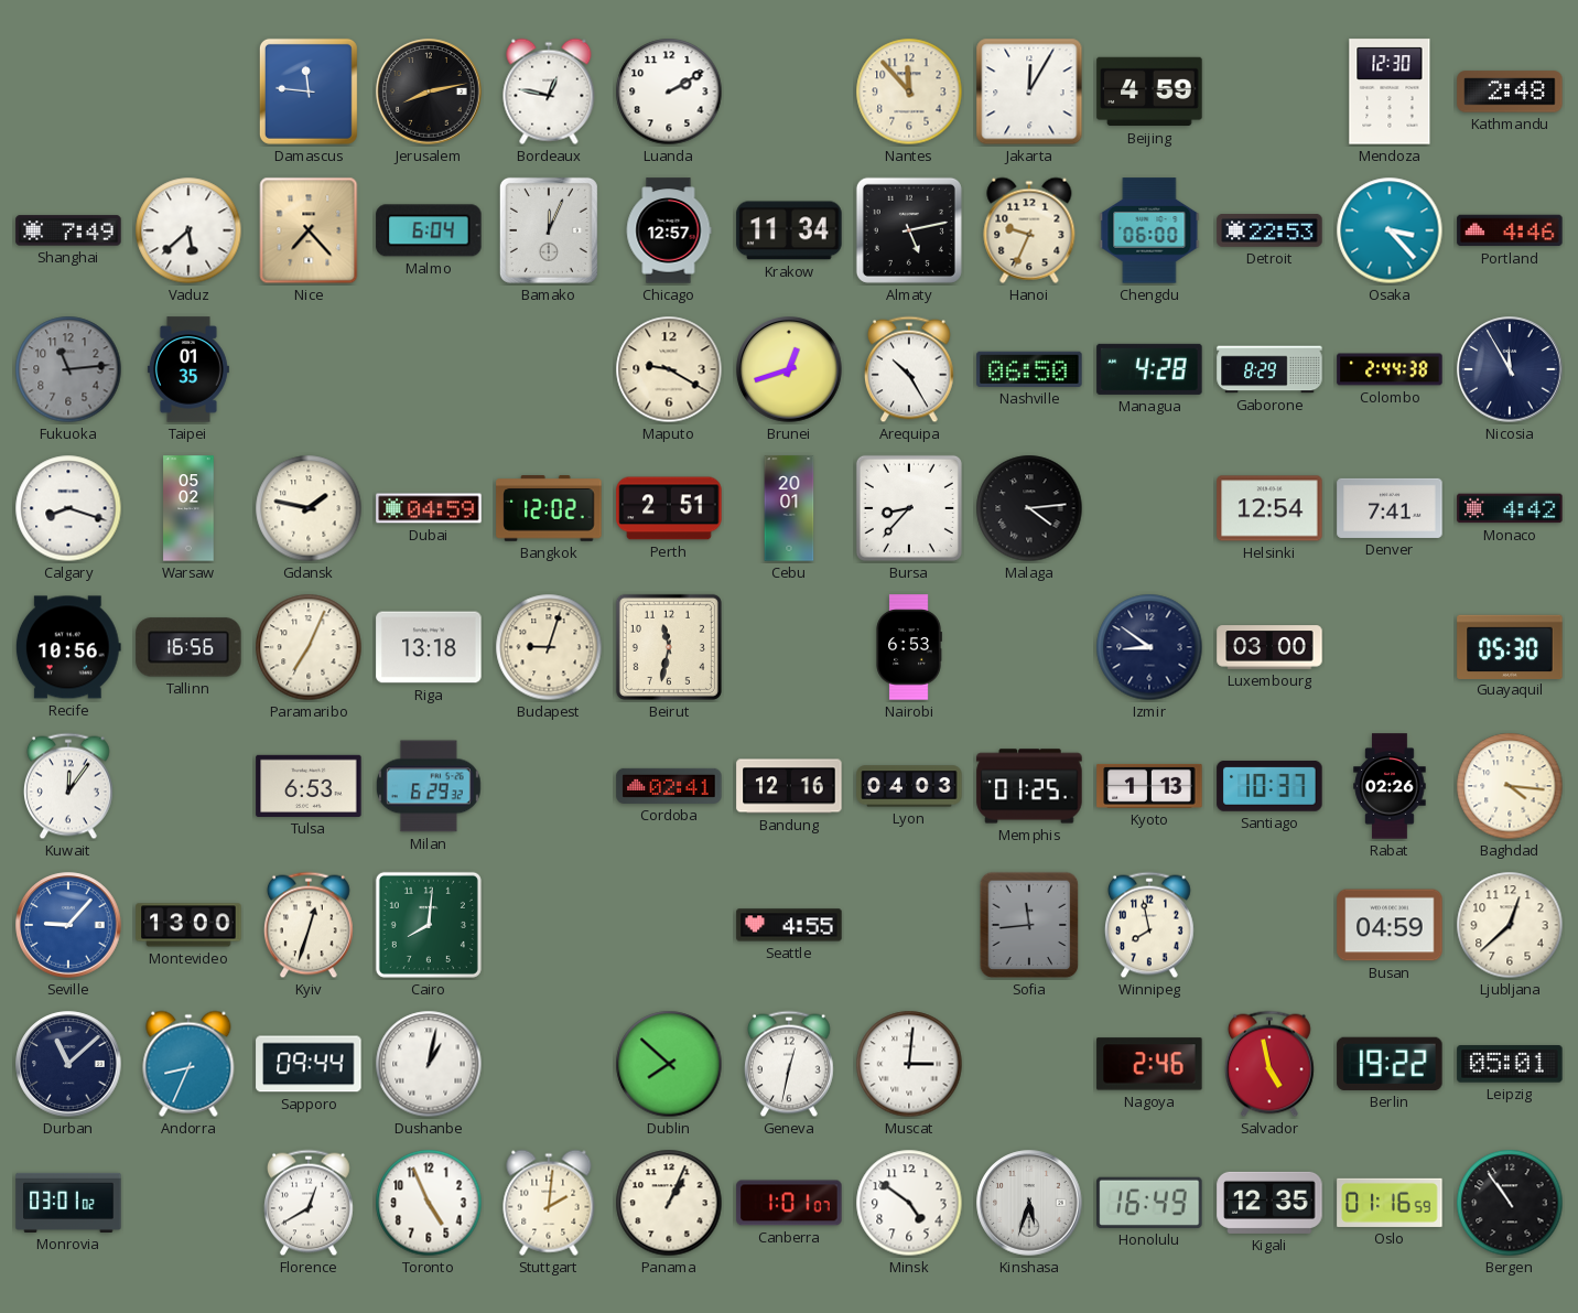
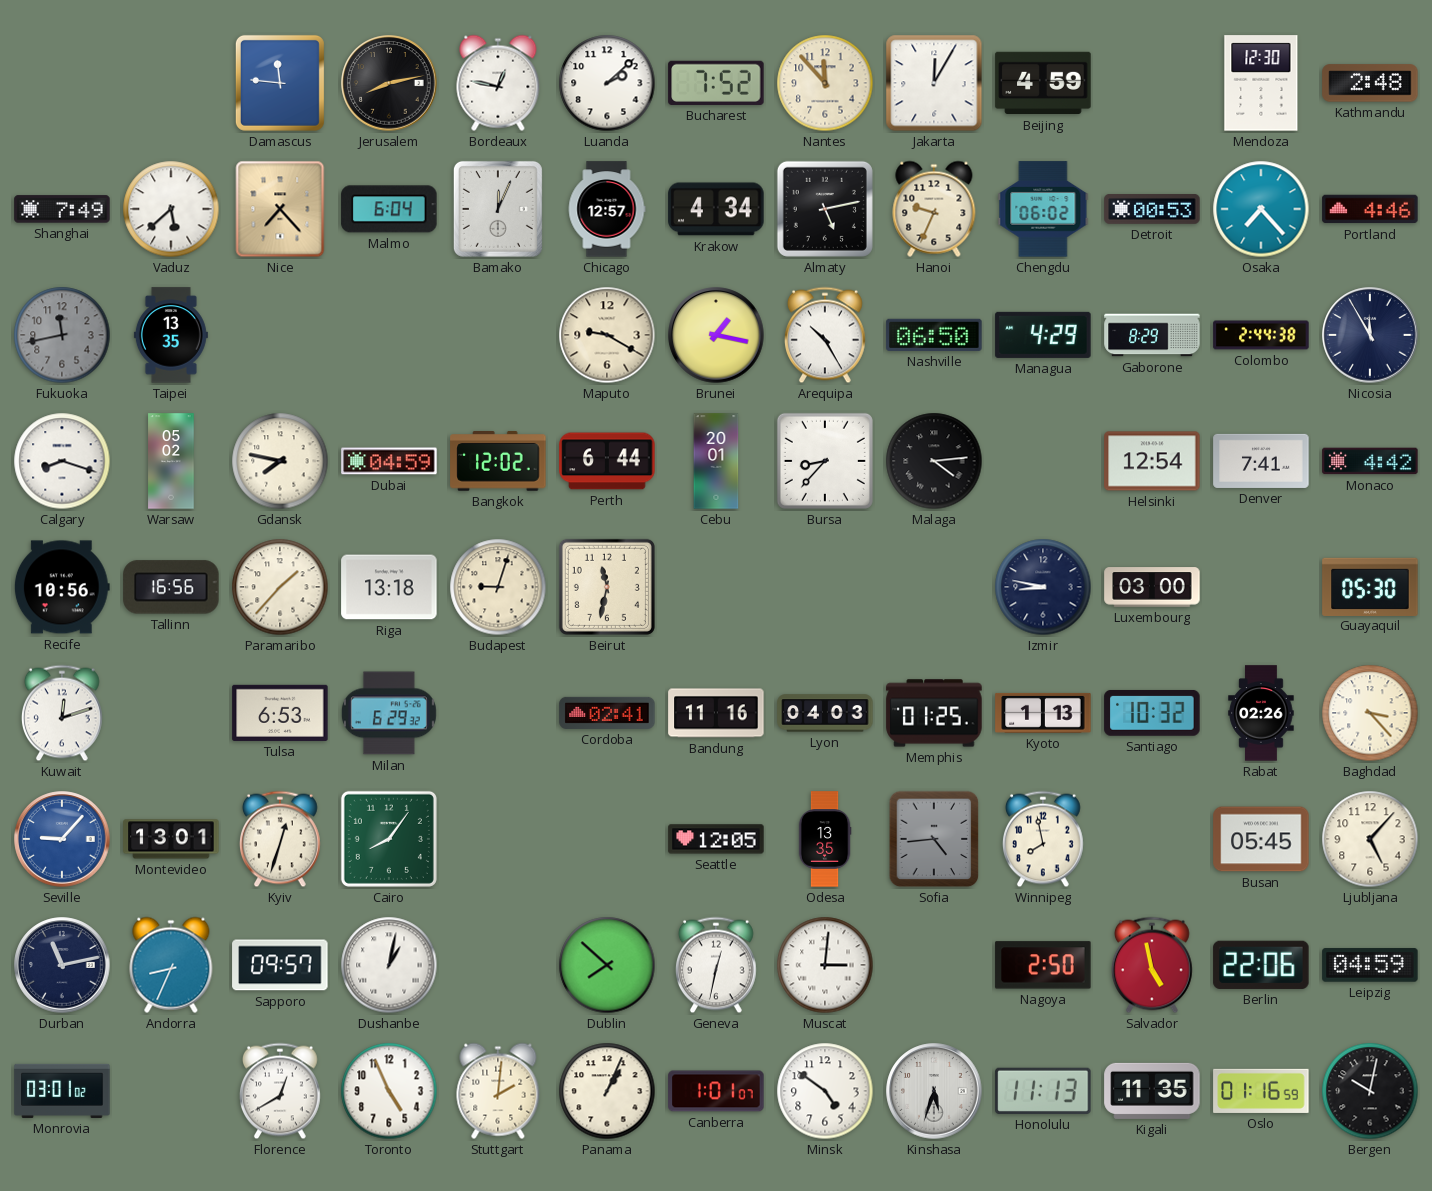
Luanda: 2:10 -> 2:08 (607, 83)
Bucharest: none -> 7:52 (716, 83)
Krakow: 11:34 -> 4:34 (716, 209)
Chengdu: 06:00 -> 06:02 (1043, 209)
Detroit: 22:53 -> 00:53 (1152, 210)
Osaka: 3:23 -> 7:23 (1261, 209)
Fukuoka: 11:14 -> 11:43 (62, 335)
Taipei: 01:35 -> 13:35 (171, 335)
Brunei: 12:42 -> 1:17 (716, 335)
Managua: 4:28 -> 4:29 (1043, 335)
Gdansk: 1:47 -> 7:47 (280, 461)
Perth: 2:51 -> 6:44 (607, 461)
Paramaribo: 7:04 -> 1:37 (280, 587)
Nairobi: 6:53 -> none (909, 647)
Izmir: 8:51 -> 8:47 (1043, 587)
Kuwait: 12:06 -> 12:12 (62, 713)
Bandung: 12:16 -> 11:16 (716, 713)
Santiago: 10:37 -> 10:32 (1152, 713)
Baghdad: 4:16 -> 3:23 (1370, 713)
Montevideo: 13:00 -> 13:01 (171, 839)
Cairo: 8:01 -> 8:06 (389, 839)
Seattle: 4:55 -> 12:05 (716, 839)
Odesa: none -> 13:35 (825, 839)
Sofia: 11:44 -> 4:44 (934, 839)
Busan: 04:59 -> 05:45 (1261, 839)
Ljubljana: 12:38 -> 5:07 (1370, 839)
Durban: 11:08 -> 11:13 (62, 965)
Sapporo: 09:44 -> 09:57 (280, 965)
Nagoya: 2:46 -> 2:50 (1043, 965)
Berlin: 19:22 -> 22:06 (1261, 965)
Leipzig: 05:01 -> 04:59 (1370, 965)
Honolulu: 16:49 -> 11:13 (1043, 1091)
Kigali: 12:35 -> 11:35 (1152, 1091)
Bergen: 10:54 -> 10:02 (1370, 1091)
